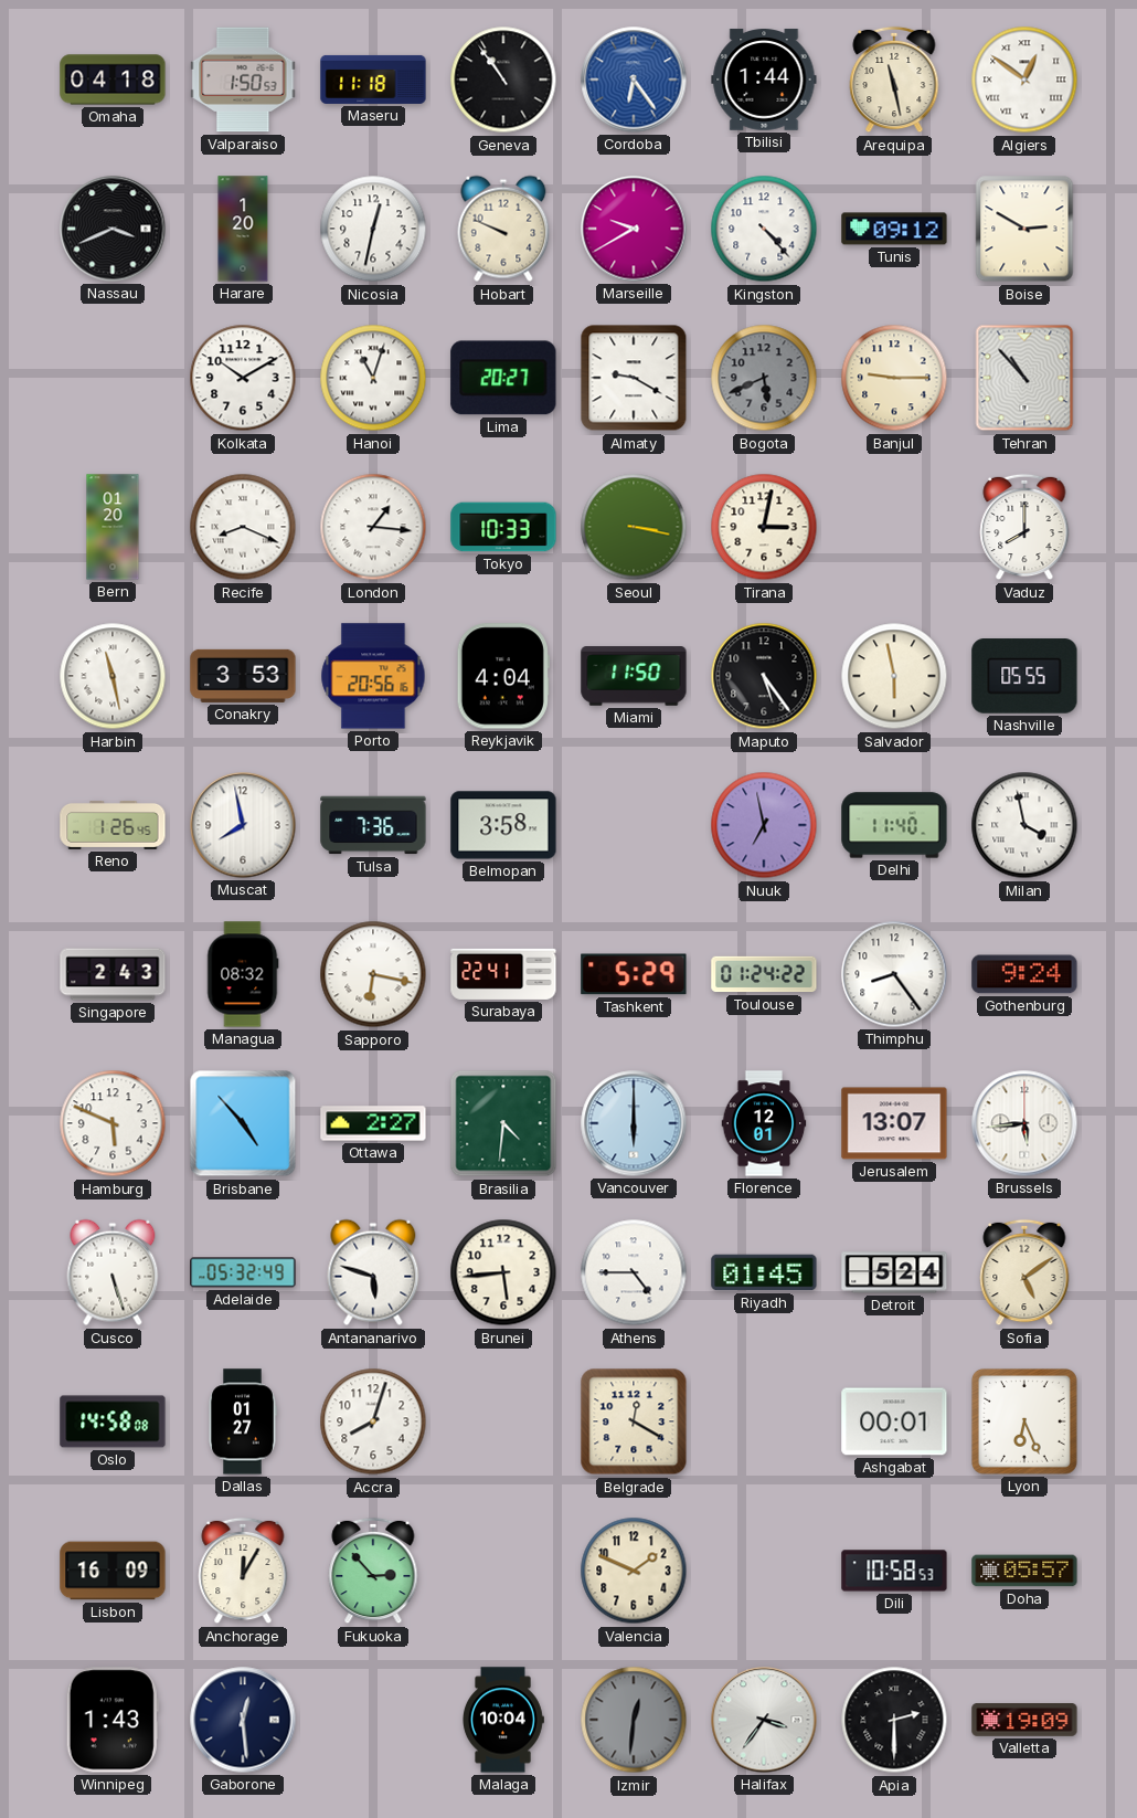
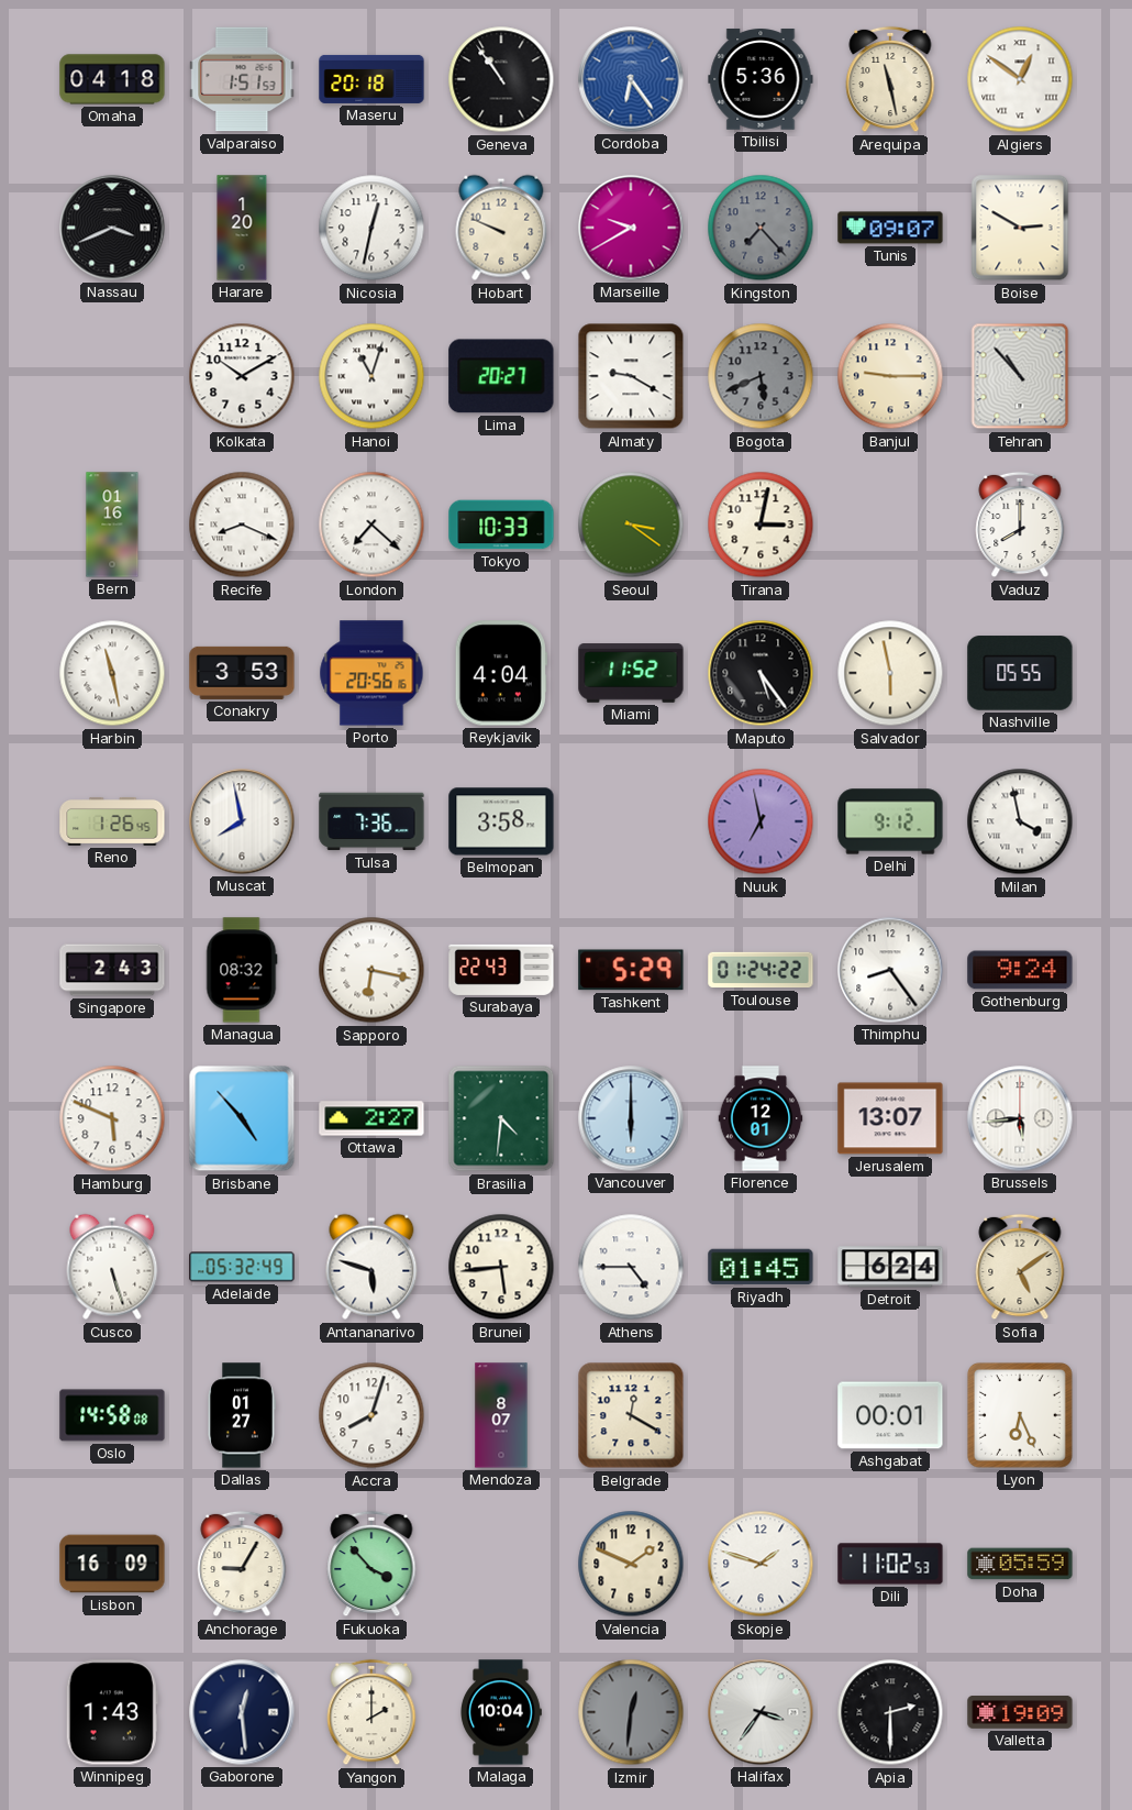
Valparaiso: 1:50 -> 1:51 (242, 79)
Maseru: 11:18 -> 20:18 (371, 79)
Tbilisi: 1:44 -> 5:36 (761, 79)
Kingston: 4:23 -> 7:23 (761, 228)
Kingston dial: white -> grey (761, 228)
Tunis: 09:12 -> 09:07 (890, 228)
Bern: 01:20 -> 01:16 (112, 525)
London: 1:16 -> 7:22 (371, 525)
Seoul: 3:17 -> 3:21 (631, 525)
Miami: 11:50 -> 11:52 (631, 673)
Delhi: 11:40 -> 9:12 (890, 821)
Surabaya: 22:41 -> 22:43 (501, 970)
Detroit: 5:24 -> 6:24 (890, 1267)
Mendoza: none -> 8:07 (501, 1415)
Anchorage: 12:05 -> 9:05 (242, 1564)
Fukuoka: 2:53 -> 3:53 (371, 1564)
Skopje: none -> 1:48 (761, 1564)
Dili: 10:58 -> 11:02 (890, 1564)
Doha: 05:57 -> 05:59 (1020, 1564)
Yangon: none -> 2:00 (371, 1712)
